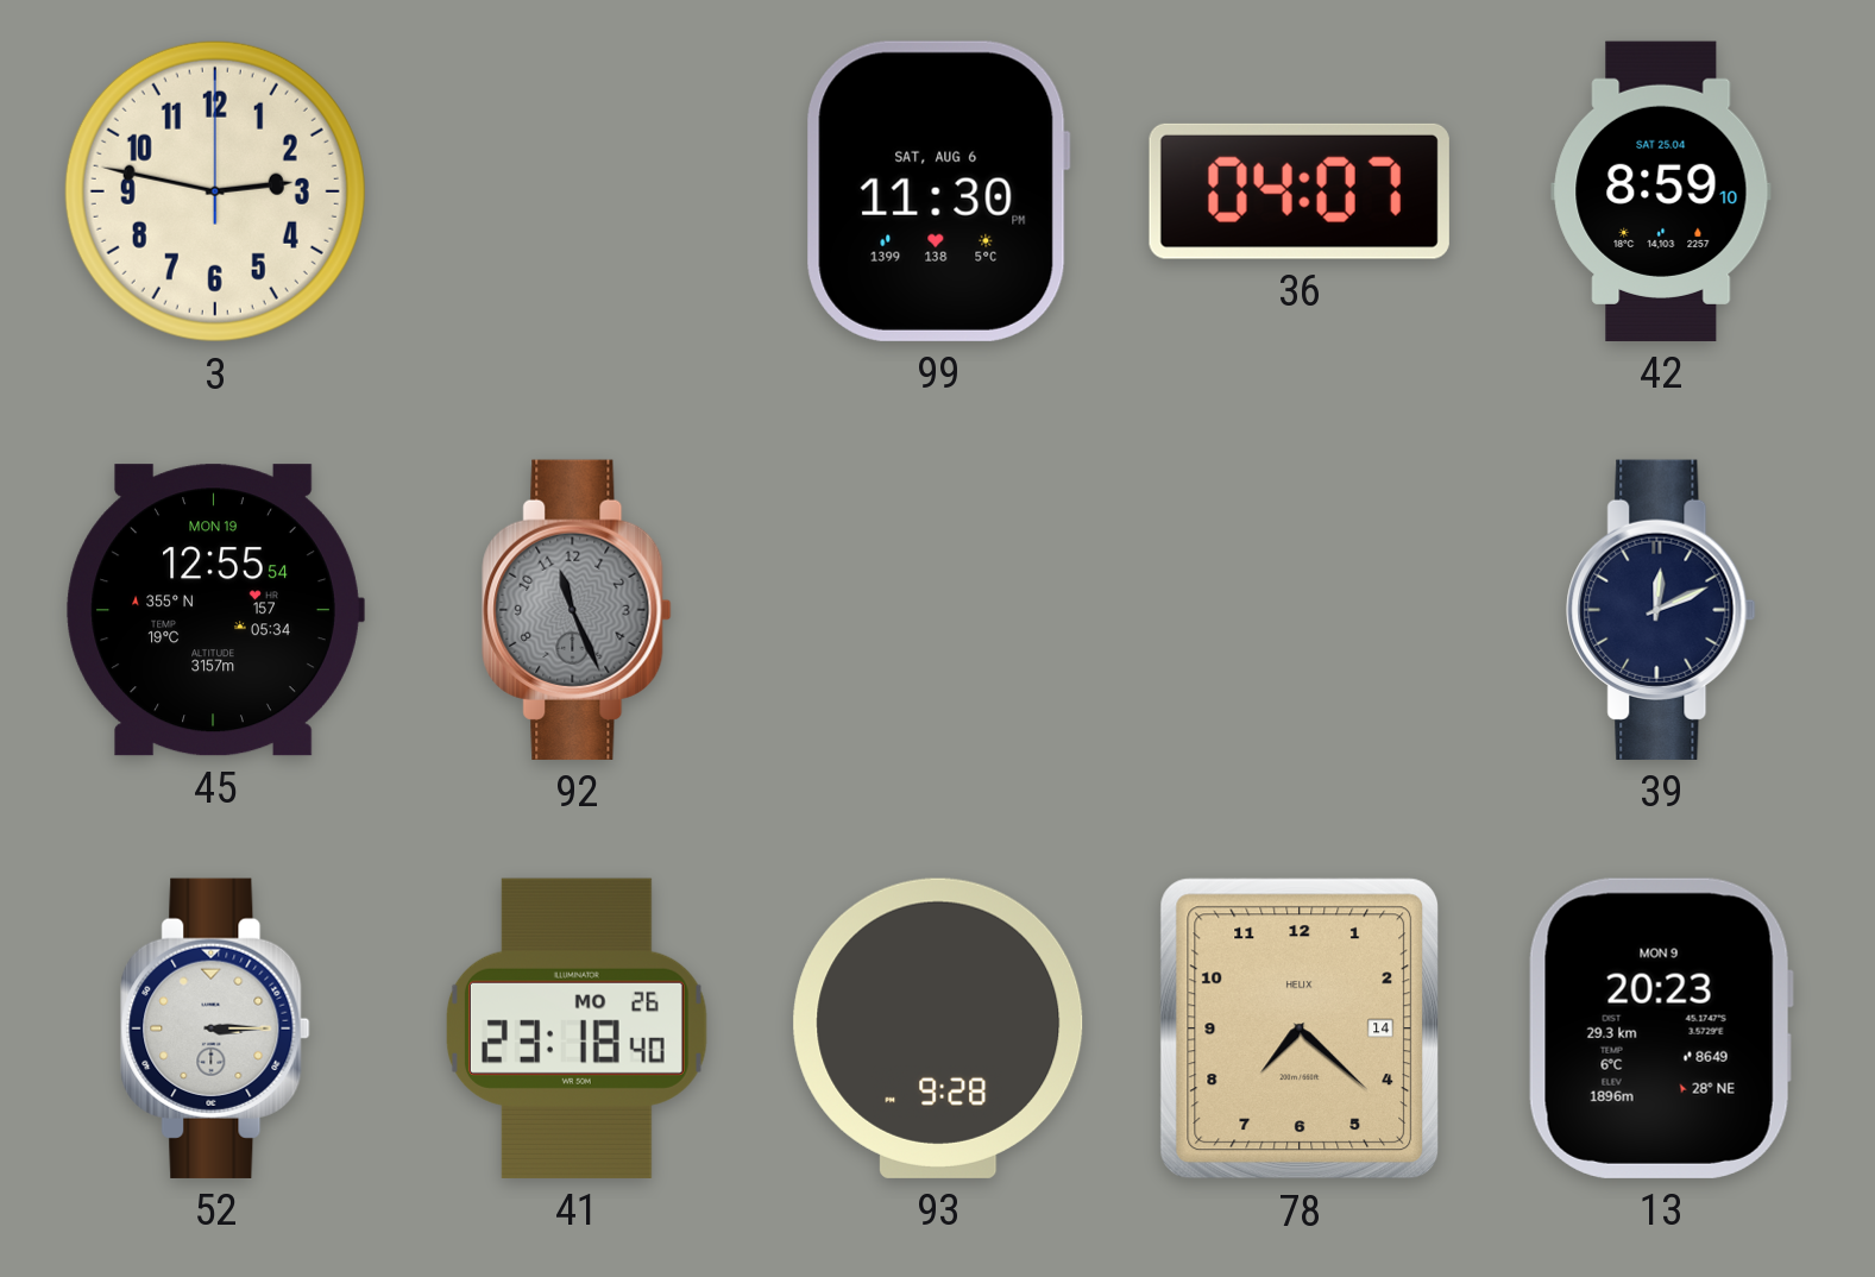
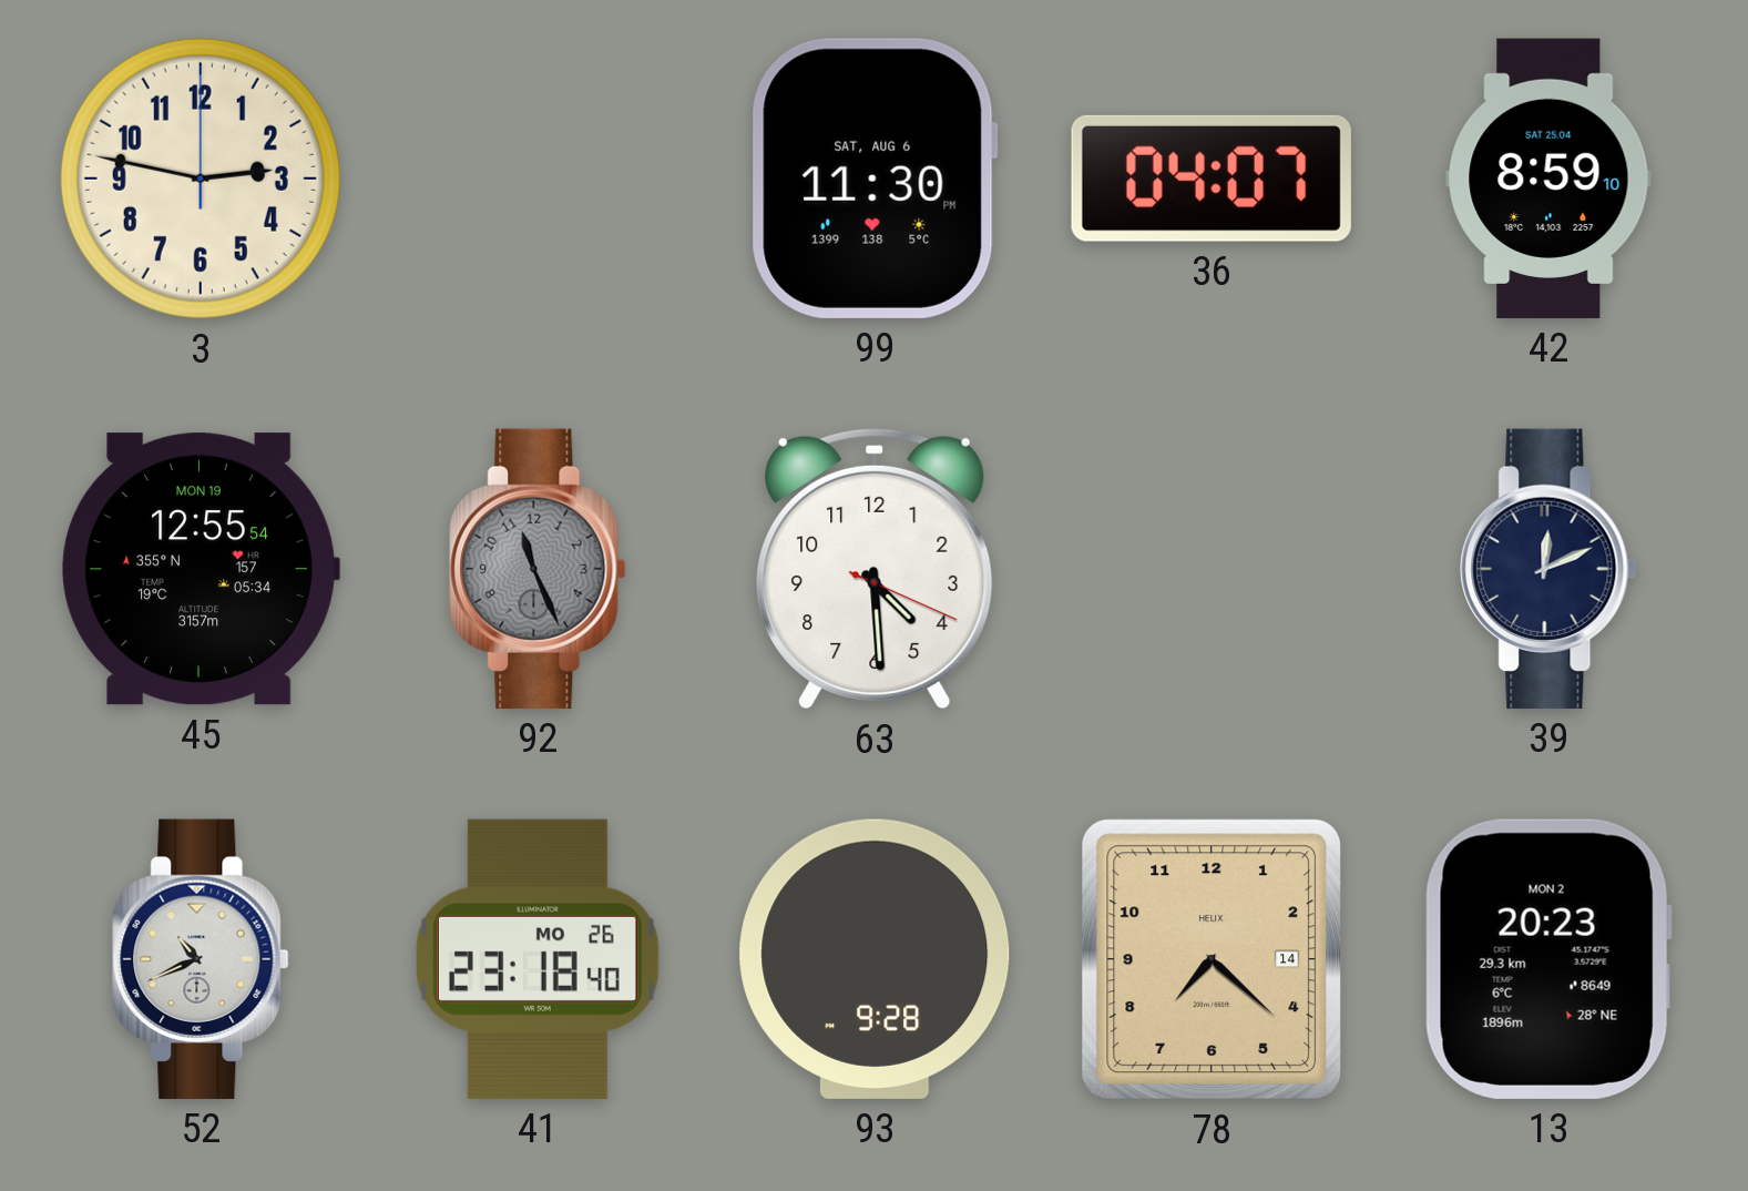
63: none -> 4:29 (875, 569)
52: 3:15 -> 10:41 (201, 959)
13 date: MON 9 -> MON 2 (1548, 959)
